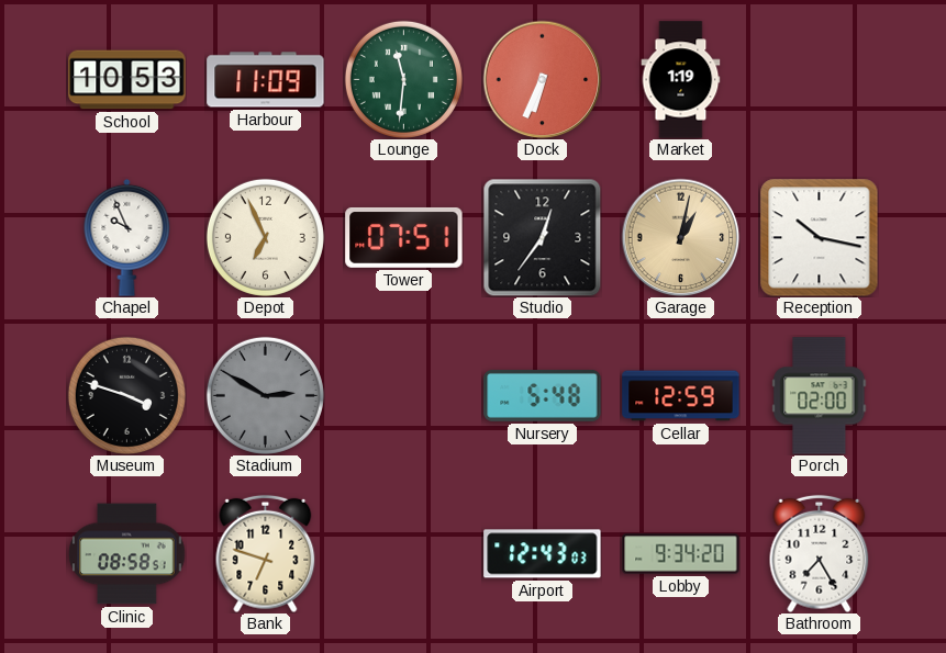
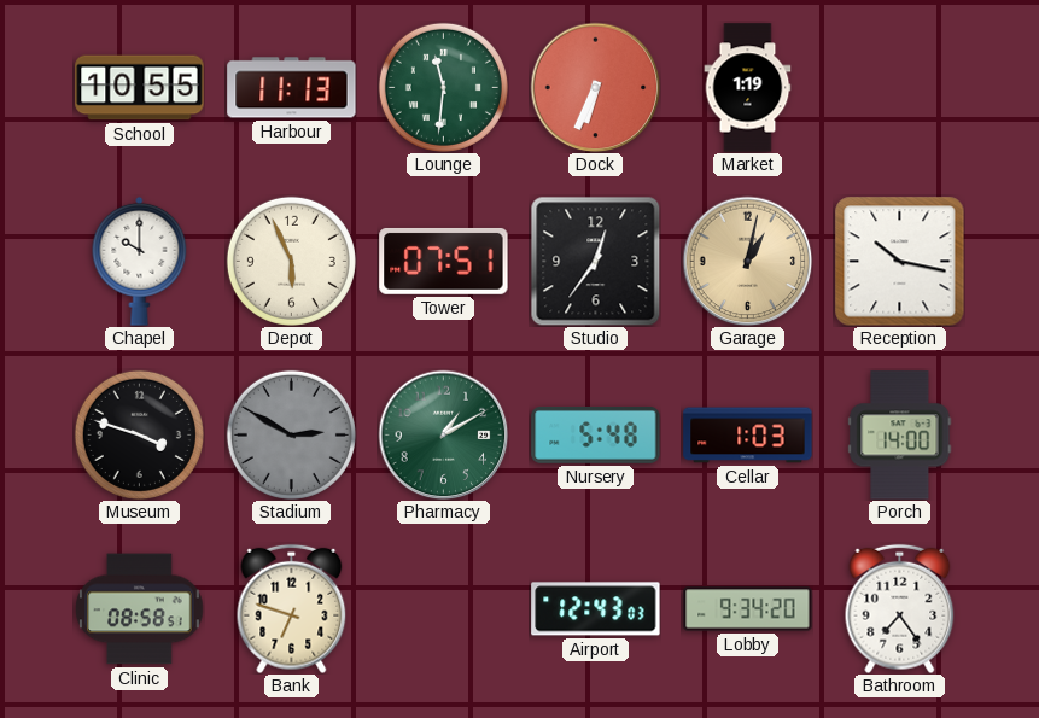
School: 10:53 -> 10:55 (140, 88)
Harbour: 11:09 -> 11:13 (292, 88)
Chapel: 9:56 -> 10:00 (140, 261)
Depot: 6:56 -> 5:56 (291, 261)
Pharmacy: none -> 1:10 (443, 434)
Cellar: 12:59 -> 1:03 (748, 436)
Porch: 02:00 -> 14:00 (900, 436)
Bathroom: 7:25 -> 7:24 (900, 608)
